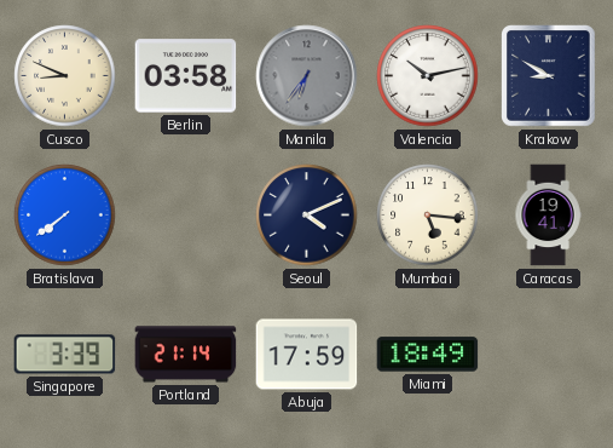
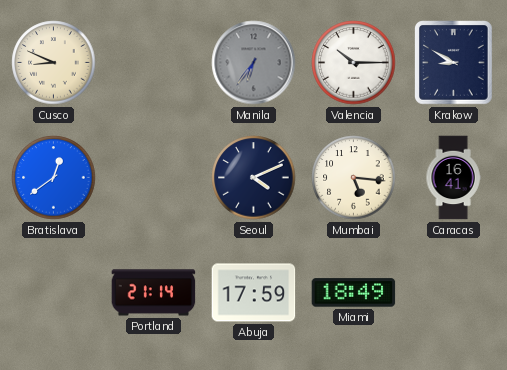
Berlin: 03:58 -> none (186, 76)
Valencia: 10:13 -> 10:15 (354, 63)
Bratislava: 7:39 -> 12:39 (54, 178)
Caracas: 19:41 -> 16:41 (453, 178)
Singapore: 3:39 -> none (65, 355)
